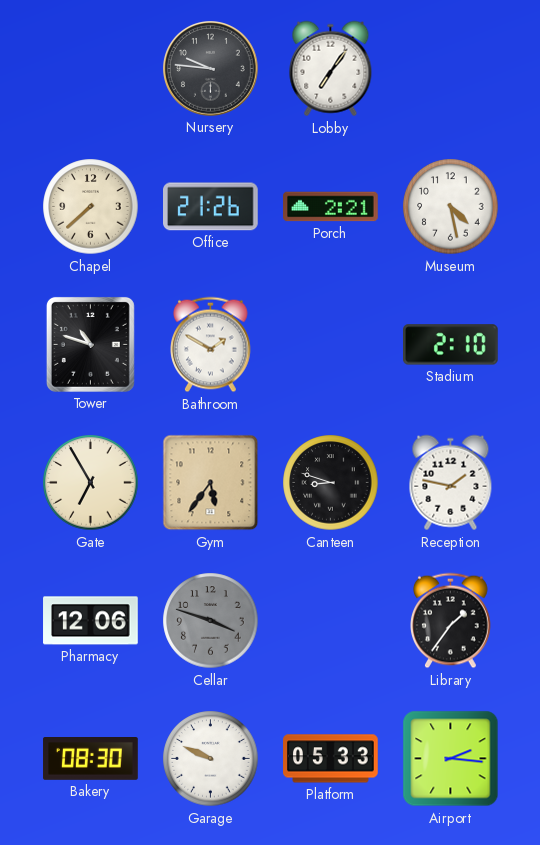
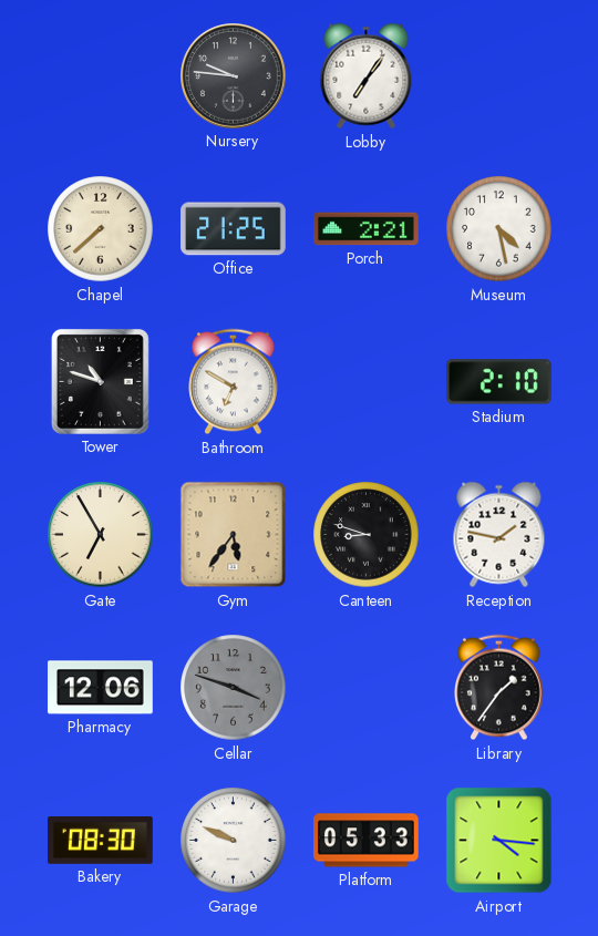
Office: 21:26 -> 21:25 (234, 229)
Bathroom: 1:50 -> 6:50 (234, 382)
Airport: 2:16 -> 4:16 (499, 841)
